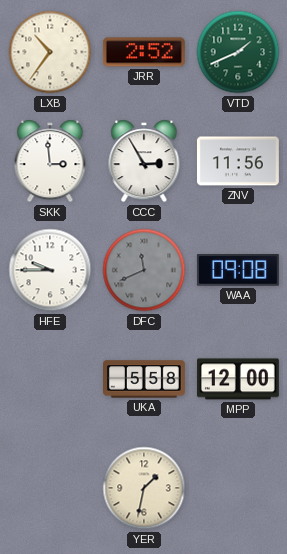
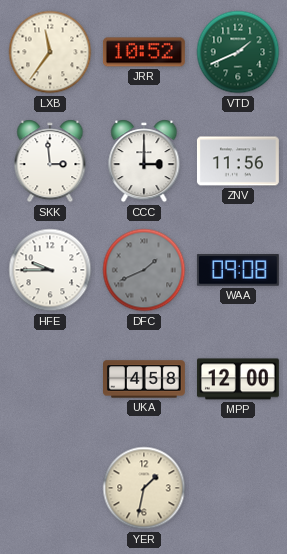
LXB: 10:36 -> 11:36 (50, 52)
JRR: 2:52 -> 10:52 (144, 52)
CCC: 2:55 -> 3:00 (144, 161)
DFC: 11:41 -> 1:41 (144, 270)
UKA: 5:58 -> 4:58 (145, 379)
